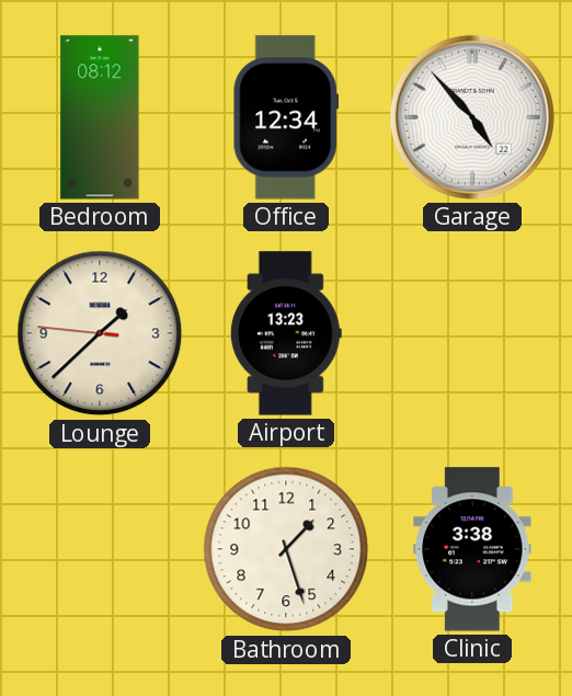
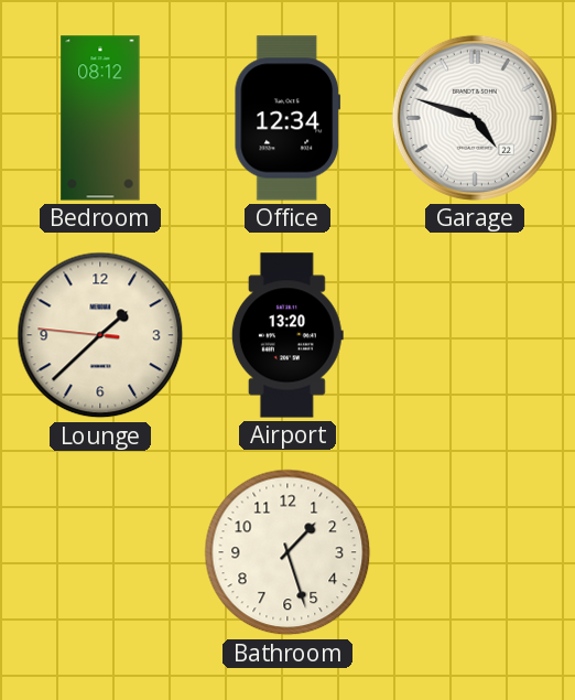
Garage: 4:53 -> 4:48 (475, 118)
Airport: 13:23 -> 13:20 (287, 335)
Clinic: 3:38 -> none (472, 549)
